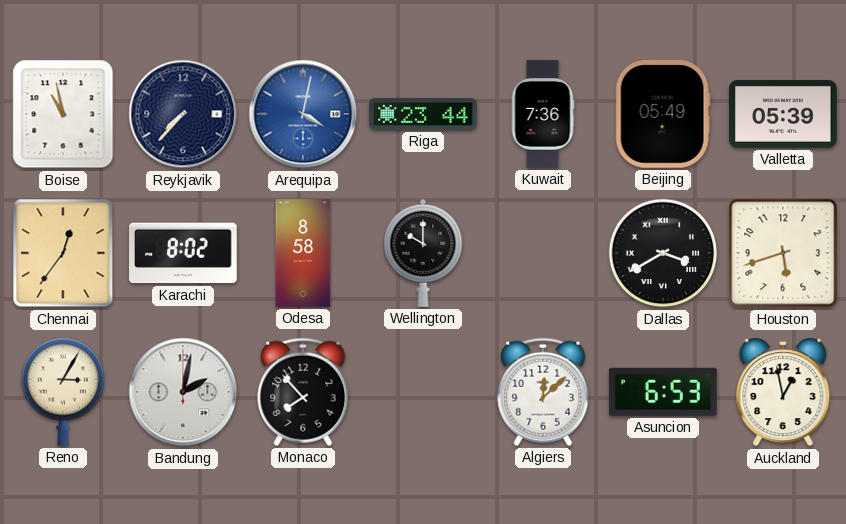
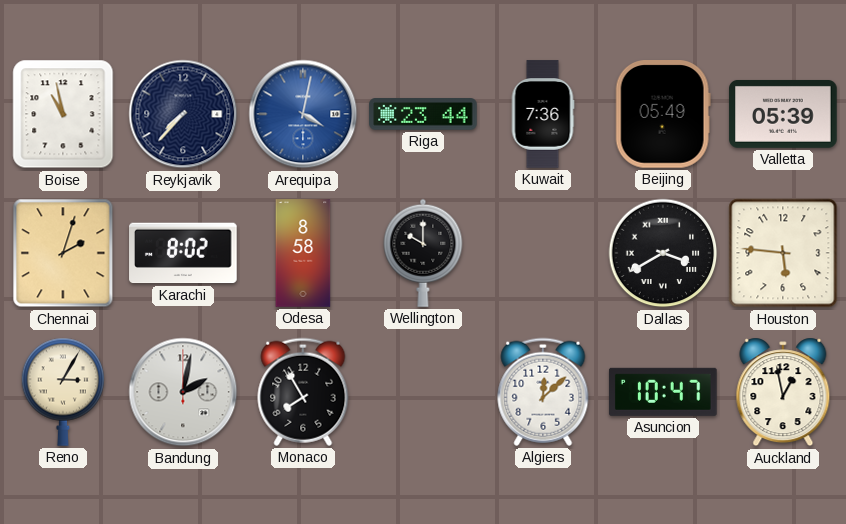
Chennai: 12:36 -> 2:03 (63, 253)
Houston: 5:42 -> 5:46 (783, 253)
Monaco: 7:53 -> 7:55 (303, 392)
Asuncion: 6:53 -> 10:47 (663, 392)
